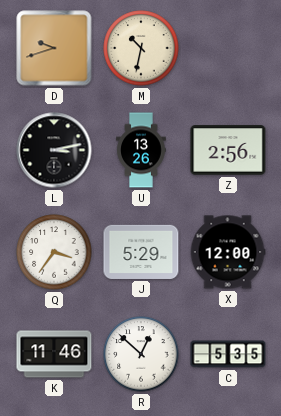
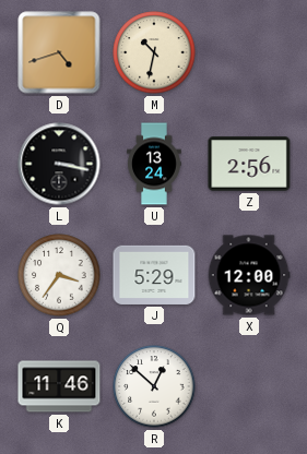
D: 9:42 -> 4:42 (59, 52)
L: 3:13 -> 3:17 (59, 164)
U: 13:26 -> 13:24 (154, 164)
C: 5:35 -> none (228, 354)
